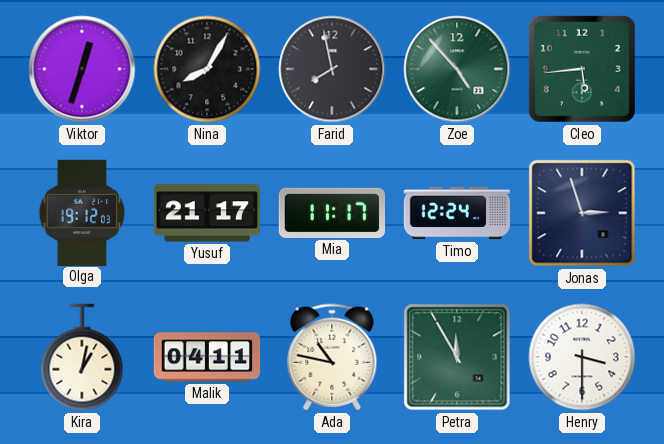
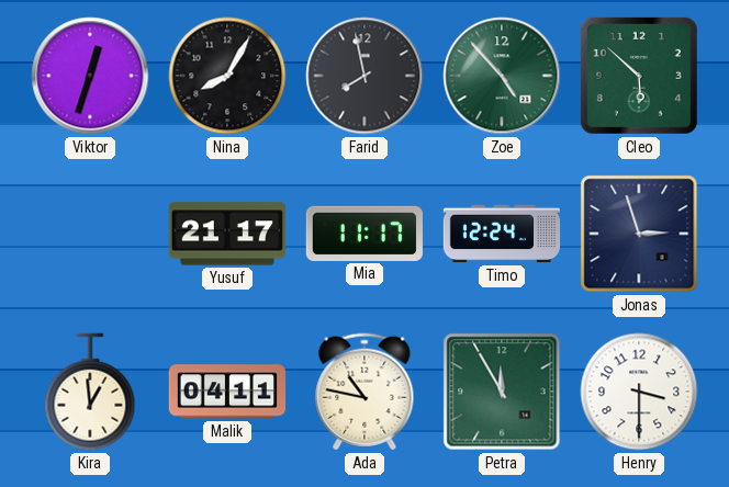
Cleo: 5:44 -> 5:52 (639, 76)
Olga: 19:12 -> none (82, 212)
Kira: 1:02 -> 12:59 (90, 392)
